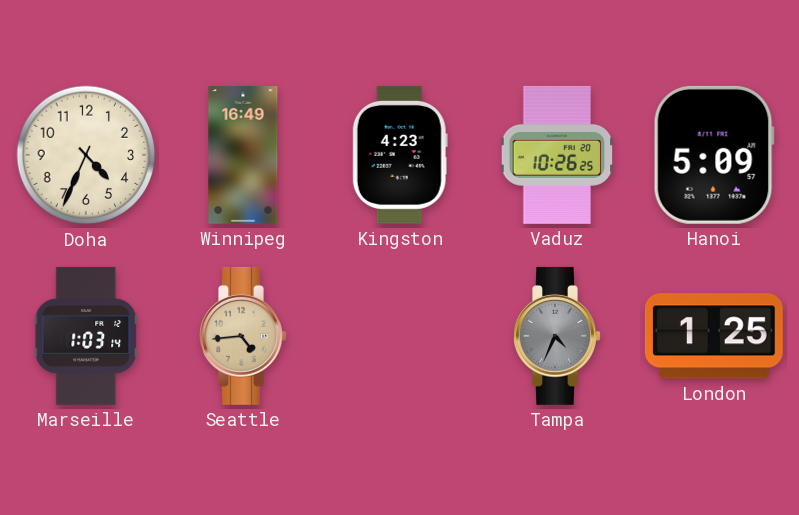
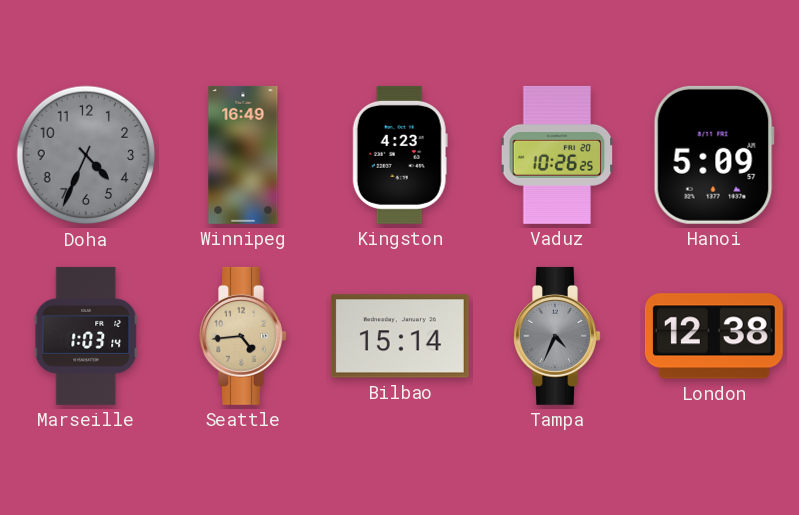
Doha dial: cream -> grey (86, 155)
Bilbao: none -> 15:14 (400, 336)
London: 1:25 -> 12:38 (714, 336)
